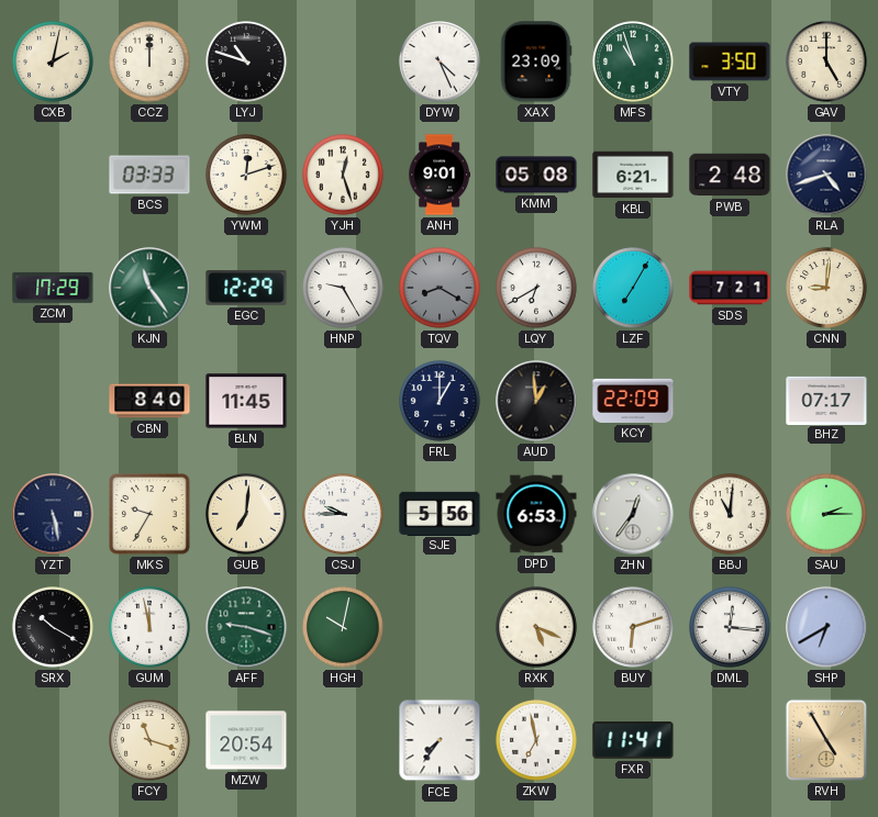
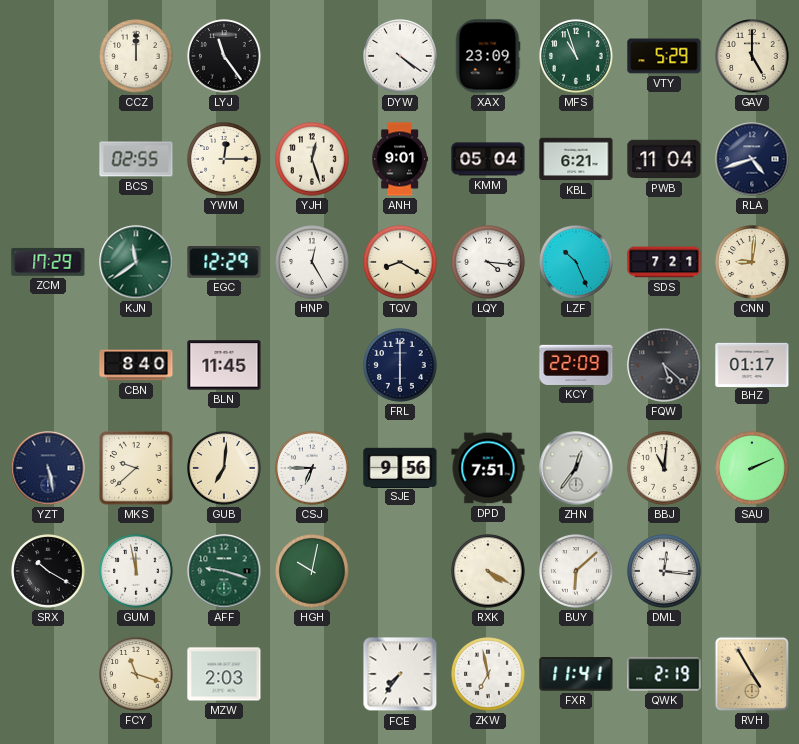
CXB: 2:02 -> none (53, 61)
LYJ: 10:48 -> 11:24 (224, 56)
DYW: 4:26 -> 4:21 (400, 56)
VTY: 3:50 -> 5:29 (664, 56)
BCS: 03:33 -> 02:55 (136, 159)
YWM: 12:12 -> 12:15 (224, 159)
KMM: 05:08 -> 05:04 (488, 159)
PWB: 2:48 -> 11:04 (664, 159)
KJN: 11:24 -> 11:39 (136, 262)
HNP: 9:25 -> 12:25 (312, 262)
TQV dial: grey -> cream (400, 262)
LQY: 6:40 -> 4:16 (488, 262)
LZF: 7:05 -> 10:26 (576, 262)
FRL: 1:00 -> 6:00 (400, 365)
AUD: 12:59 -> none (536, 401)
FQW: none -> 5:22 (664, 365)
BHZ: 07:17 -> 01:17 (752, 364)
MKS: 9:35 -> 9:38 (136, 468)
CSJ: 9:45 -> 6:45 (312, 468)
SJE: 5:56 -> 9:56 (400, 467)
DPD: 6:53 -> 7:51 (488, 468)
SAU: 2:15 -> 2:11 (752, 468)
RXK: 5:19 -> 4:20 (488, 571)
BUY: 6:12 -> 6:08 (576, 571)
SHP: 6:40 -> none (826, 627)
MZW: 20:54 -> 2:03 (224, 674)
QWK: none -> 2:19 (664, 674)
